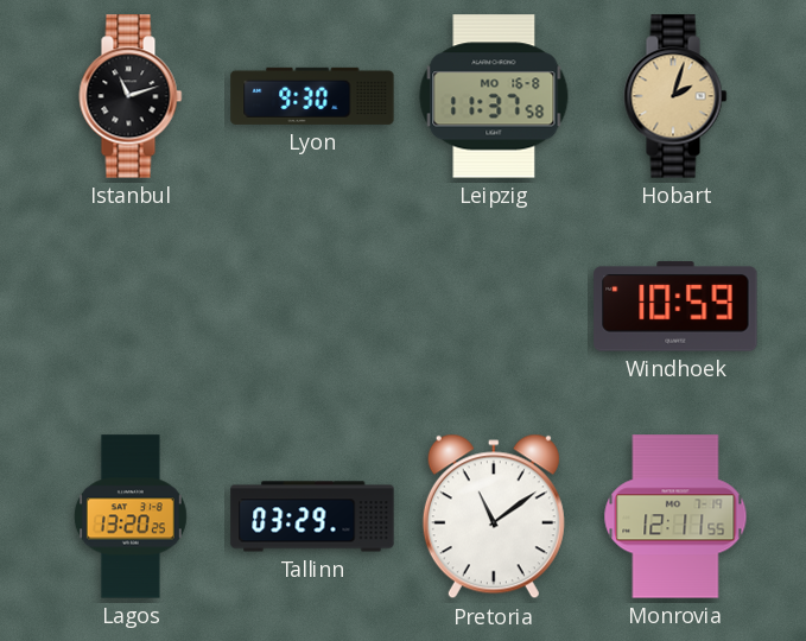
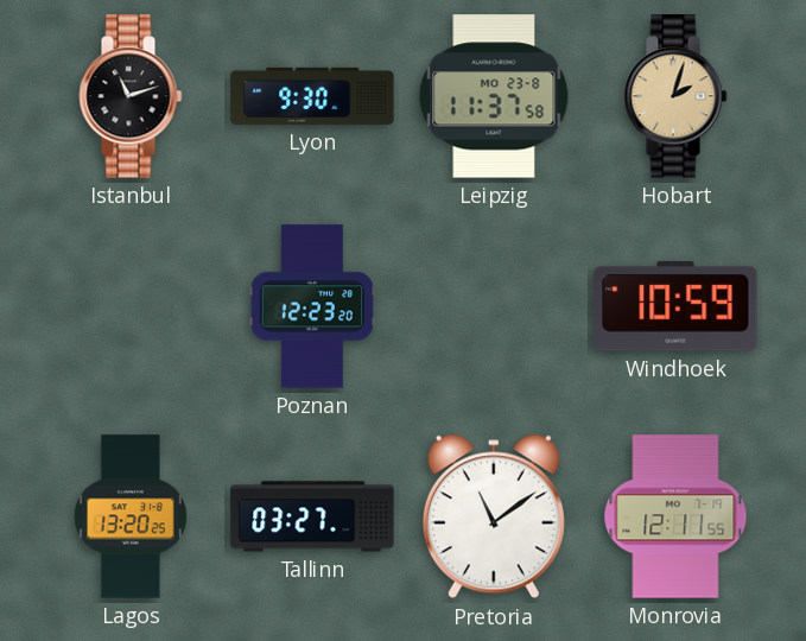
Leipzig date: MO 16-8 -> MO 23-8 (494, 96)
Poznan: none -> 12:23 (312, 306)
Tallinn: 03:29 -> 03:27 (312, 516)
